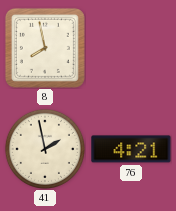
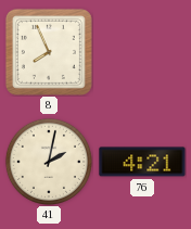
8: 7:58 -> 7:56 (49, 52)
41: 1:58 -> 2:02 (49, 162)
